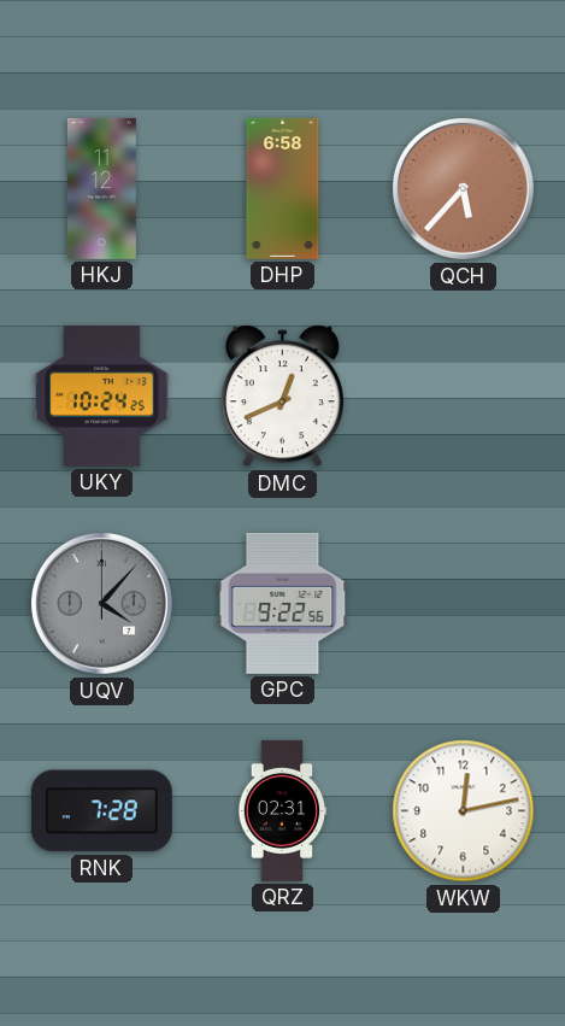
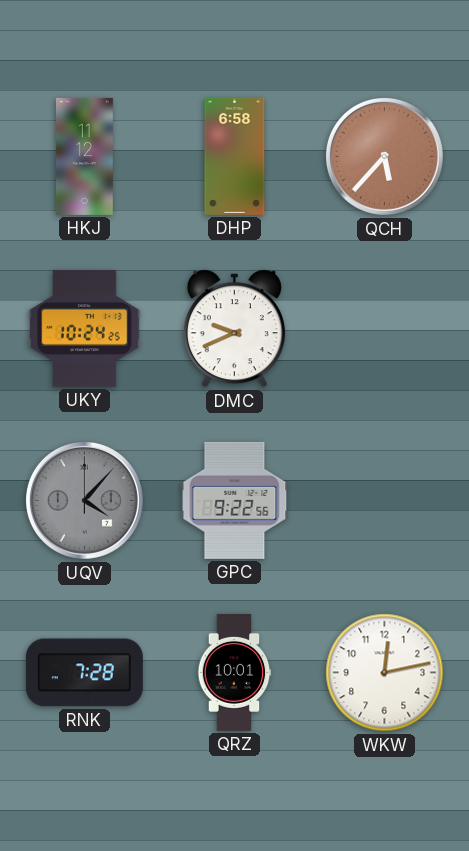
DMC: 12:41 -> 9:41 (234, 329)
QRZ: 02:31 -> 10:01 (234, 672)
